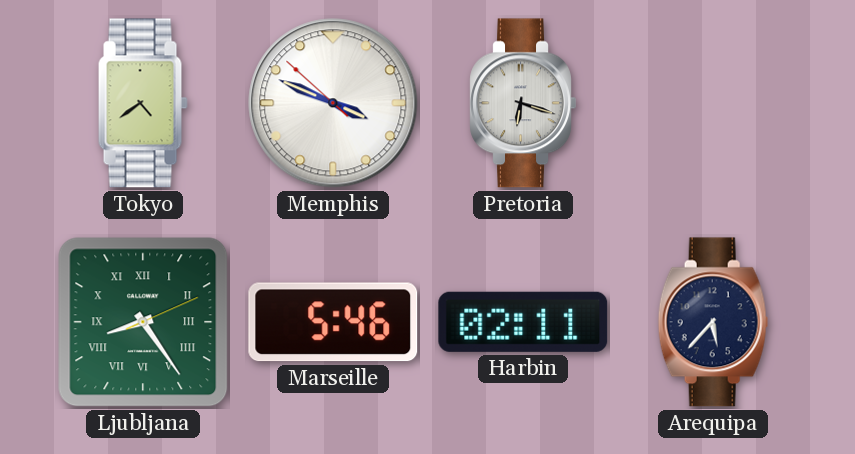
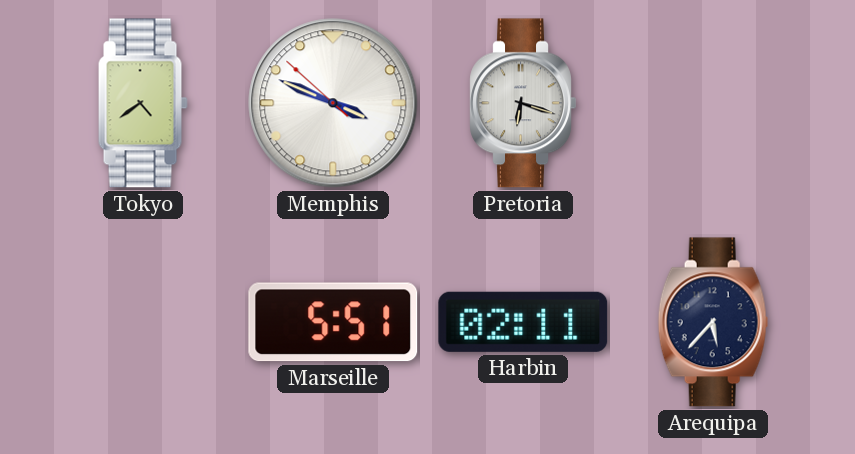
Ljubljana: 8:24 -> none (143, 322)
Marseille: 5:46 -> 5:51 (333, 322)
